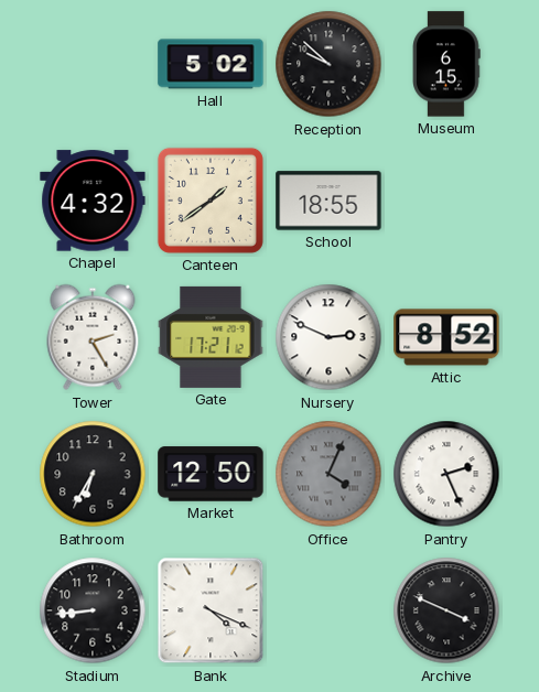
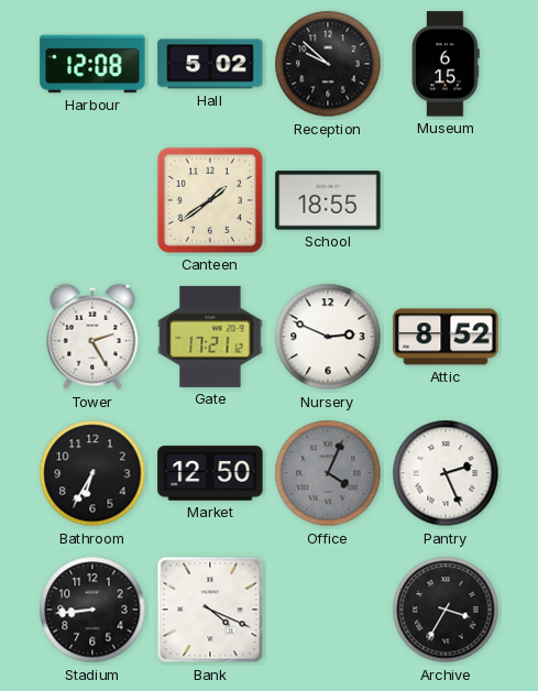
Harbour: none -> 12:08 (92, 64)
Chapel: 4:32 -> none (93, 201)
Archive: 3:49 -> 3:35 (446, 610)
